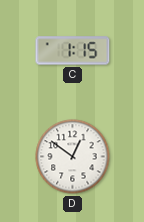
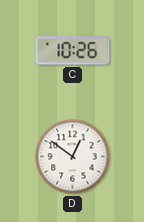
C: 1:15 -> 10:26 (73, 51)
